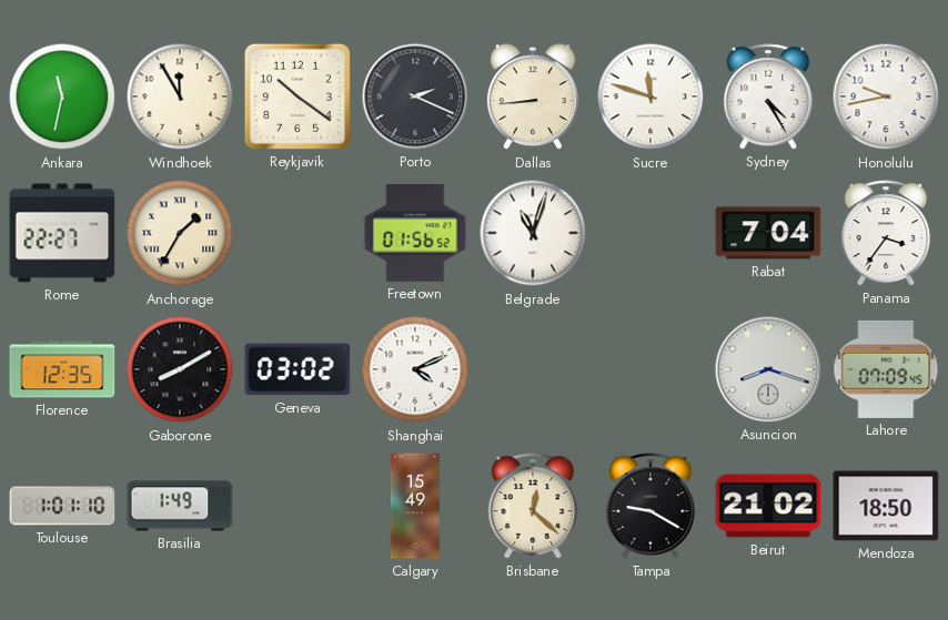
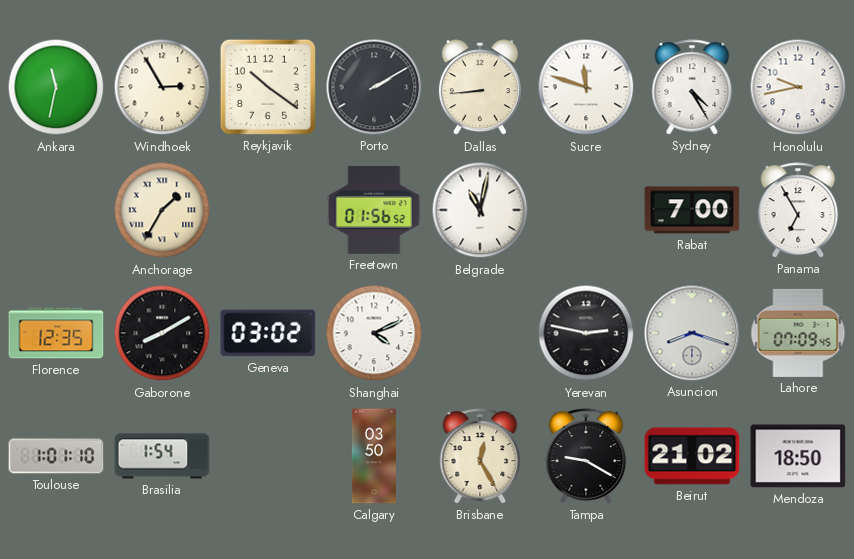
Windhoek: 11:55 -> 2:55 (162, 87)
Porto: 2:19 -> 2:10 (374, 87)
Rome: 22:27 -> none (62, 233)
Belgrade: 11:03 -> 11:02 (480, 210)
Rabat: 7:04 -> 7:00 (692, 210)
Panama: 3:36 -> 6:55 (798, 210)
Yerevan: none -> 2:47 (586, 333)
Brasilia: 1:49 -> 1:54 (162, 456)
Calgary: 15:49 -> 03:50 (374, 456)
Brisbane: 12:22 -> 12:25 (480, 456)
